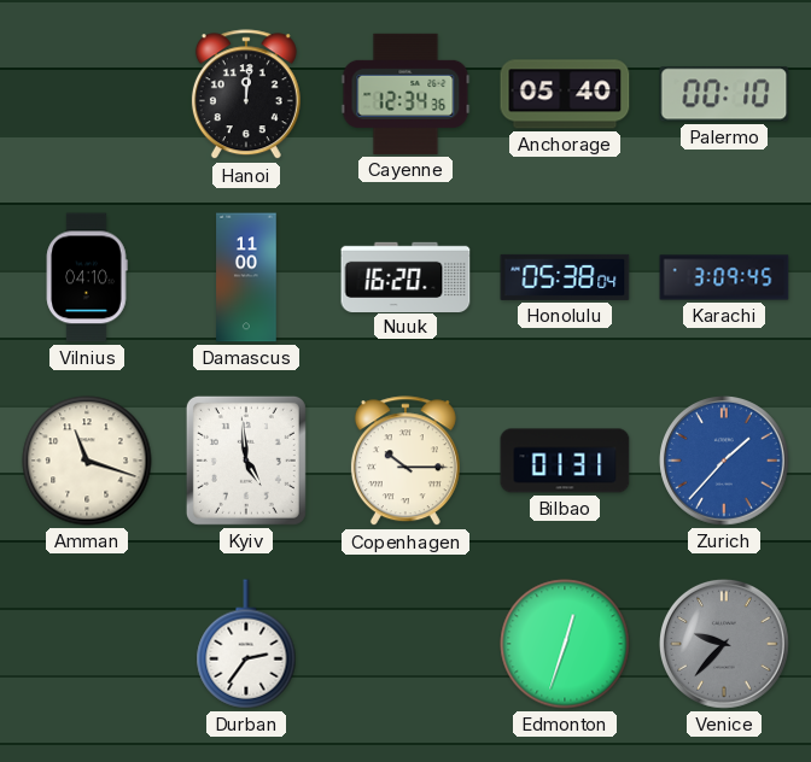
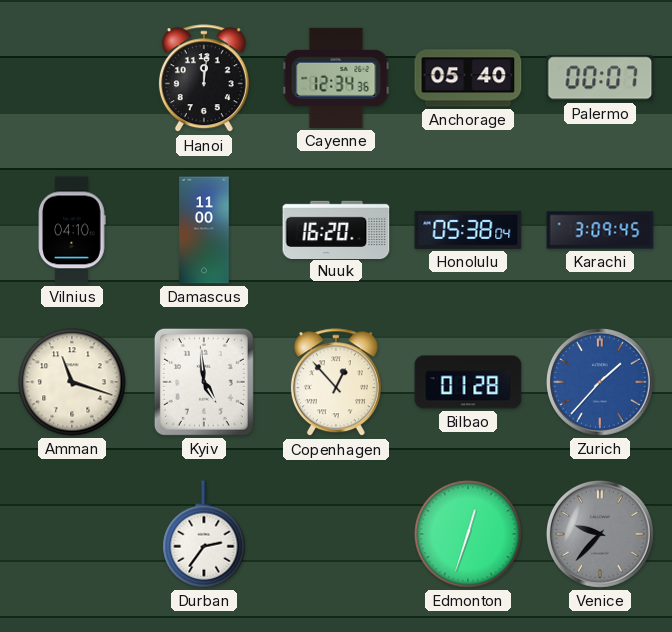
Palermo: 00:10 -> 00:07 (600, 78)
Copenhagen: 10:15 -> 12:53 (336, 383)
Bilbao: 01:31 -> 01:28 (468, 382)
